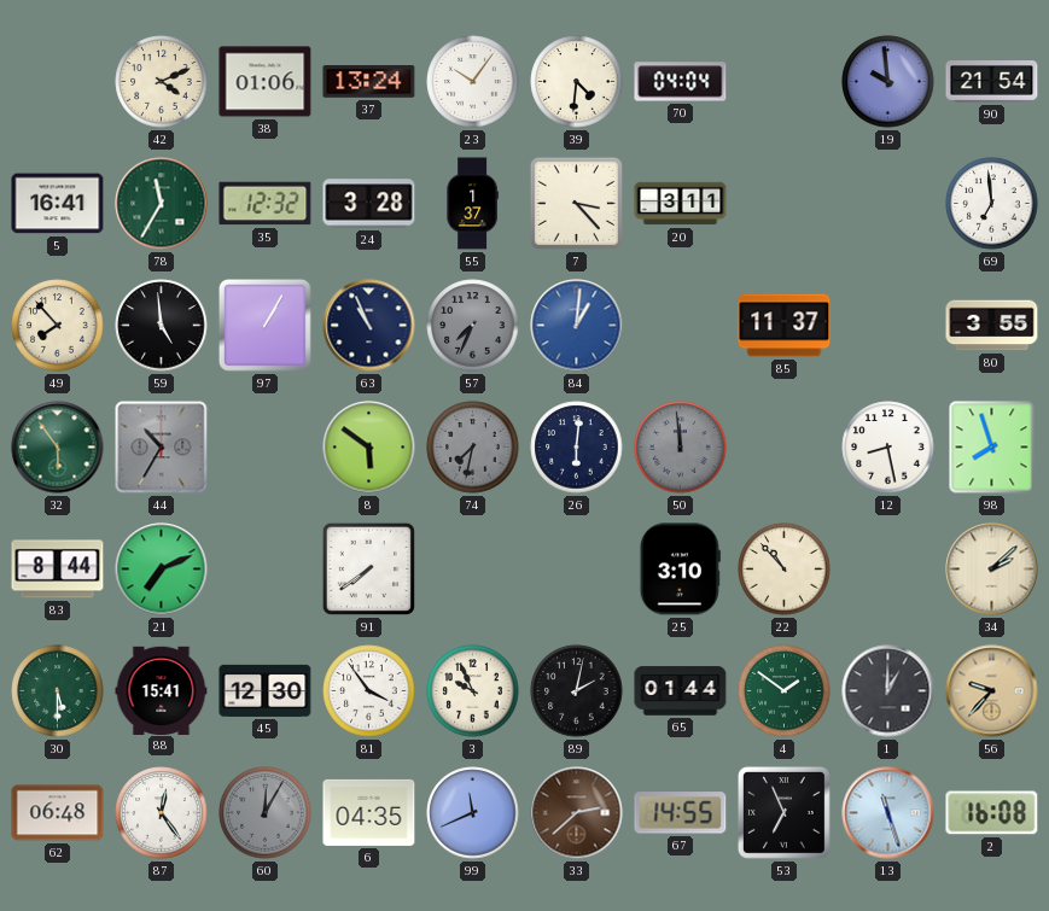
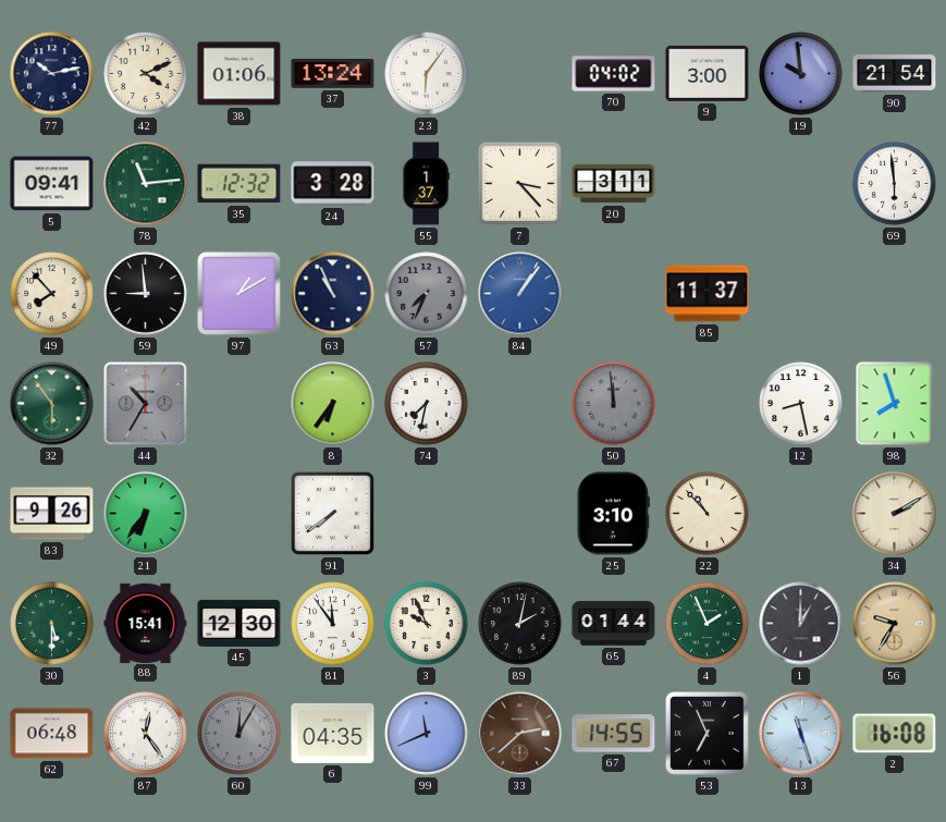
77: none -> 10:13 (52, 74)
23: 10:06 -> 6:06 (427, 74)
39: 4:31 -> none (577, 82)
70: 04:04 -> 04:02 (614, 74)
9: none -> 3:00 (708, 73)
5: 16:41 -> 09:41 (52, 184)
78: 11:35 -> 11:14 (146, 184)
69: 6:59 -> 5:59 (895, 184)
59: 4:59 -> 8:59 (146, 294)
97: 1:05 -> 1:10 (239, 294)
84: 1:01 -> 1:06 (520, 294)
80: 3:55 -> none (992, 326)
8: 5:51 -> 6:36 (333, 404)
74 dial: grey -> white (427, 404)
26: 6:01 -> none (577, 448)
83: 8:44 -> 9:26 (52, 514)
21: 7:11 -> 6:36 (146, 514)
34: 2:08 -> 2:10 (895, 514)
81: 3:54 -> 11:54 (333, 624)
4: 1:51 -> 1:56 (708, 624)
56: 9:37 -> 9:35 (895, 624)
